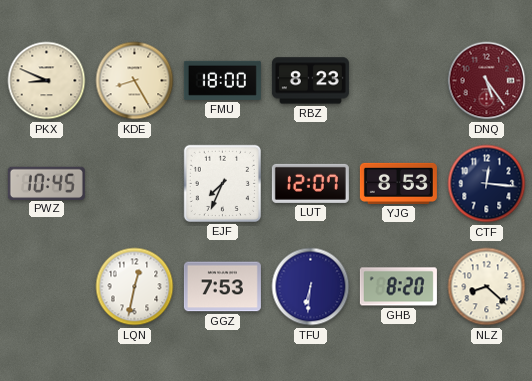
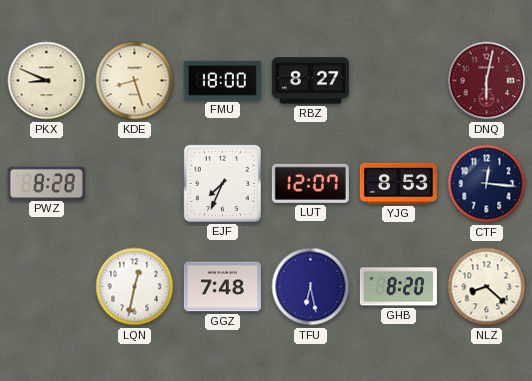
KDE: 8:25 -> 8:27 (135, 81)
RBZ: 8:23 -> 8:27 (310, 81)
DNQ: 5:24 -> 6:02 (487, 81)
PWZ: 10:45 -> 8:28 (46, 183)
GGZ: 7:53 -> 7:48 (222, 287)
TFU: 6:31 -> 6:28 (311, 287)
